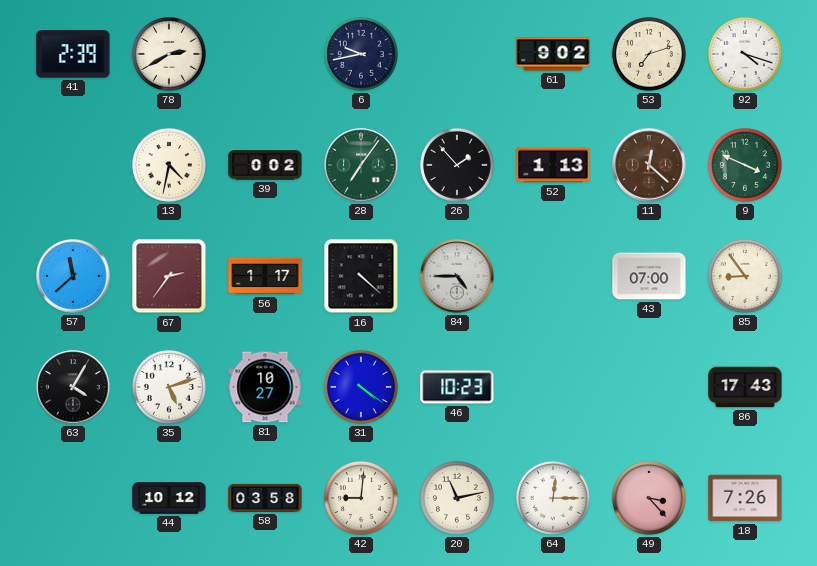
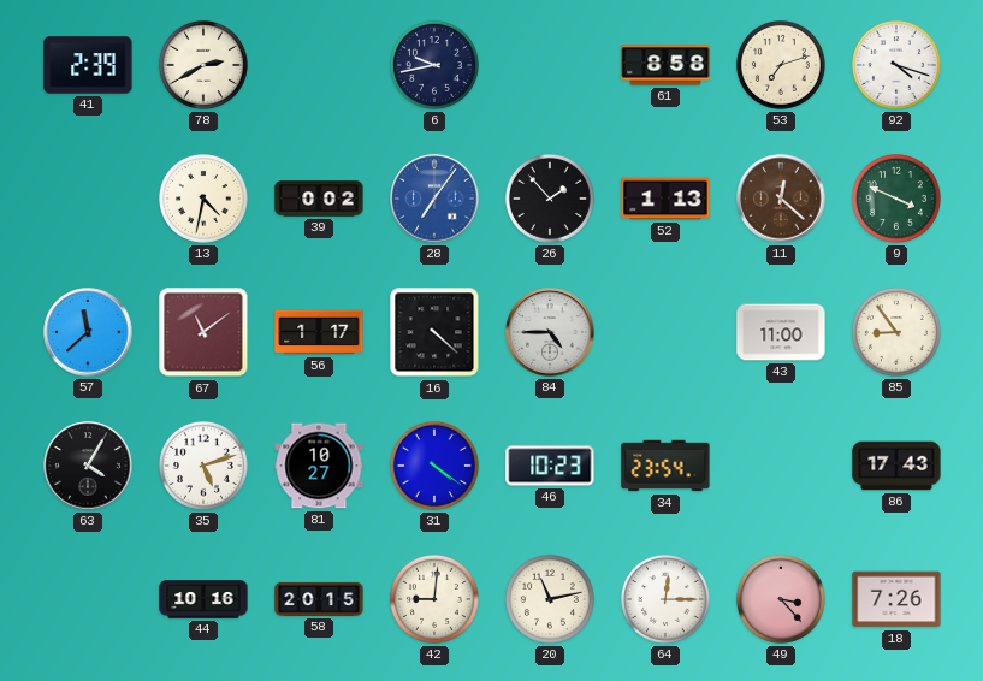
61: 9:02 -> 8:58 (665, 65)
28 dial: green -> blue (434, 199)
67: 2:36 -> 11:09 (203, 332)
43: 07:00 -> 11:00 (781, 332)
34: none -> 23:54 (665, 466)
44: 10:12 -> 10:16 (203, 599)
58: 03:58 -> 20:15 (319, 599)
